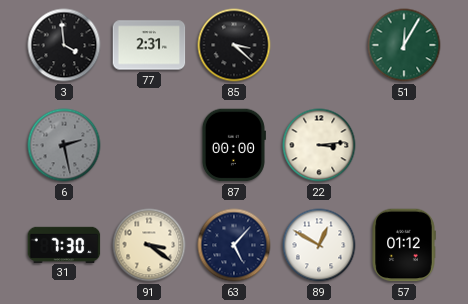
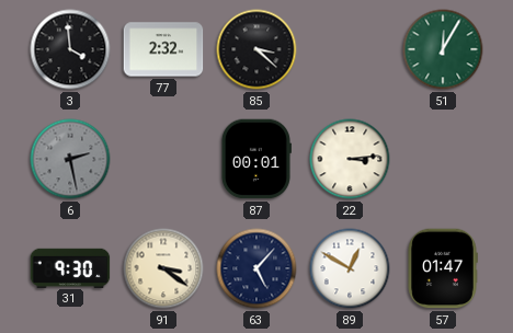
77: 2:31 -> 2:32 (163, 49)
87: 00:00 -> 00:01 (255, 159)
31: 7:30 -> 9:30 (70, 267)
57: 01:12 -> 01:47 (443, 268)
